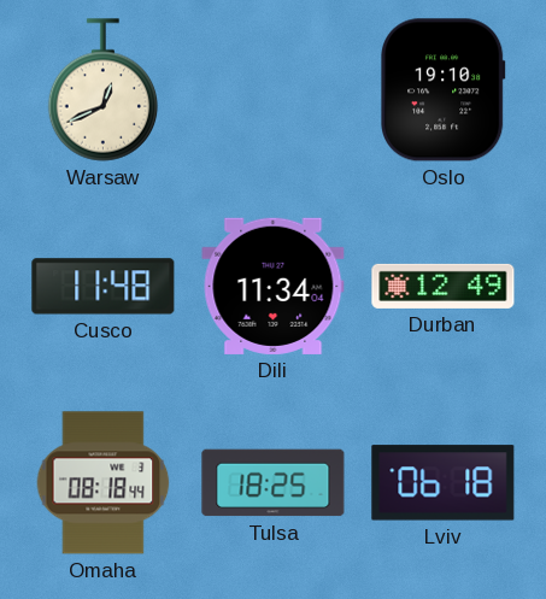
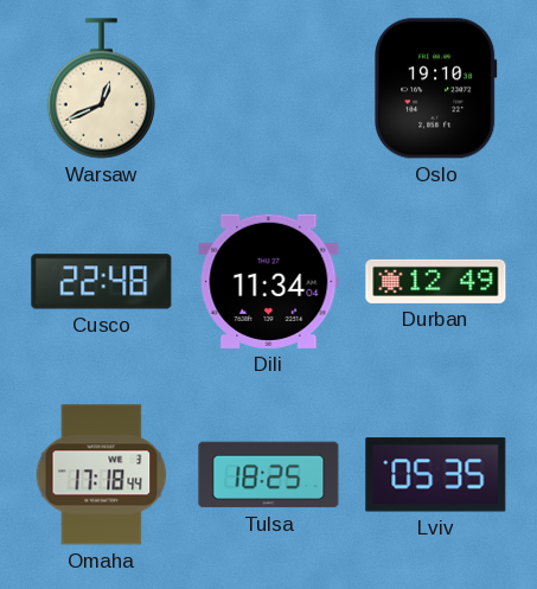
Cusco: 11:48 -> 22:48 (102, 282)
Omaha: 08:18 -> 17:18 (102, 475)
Lviv: 06:18 -> 05:35 (436, 475)
